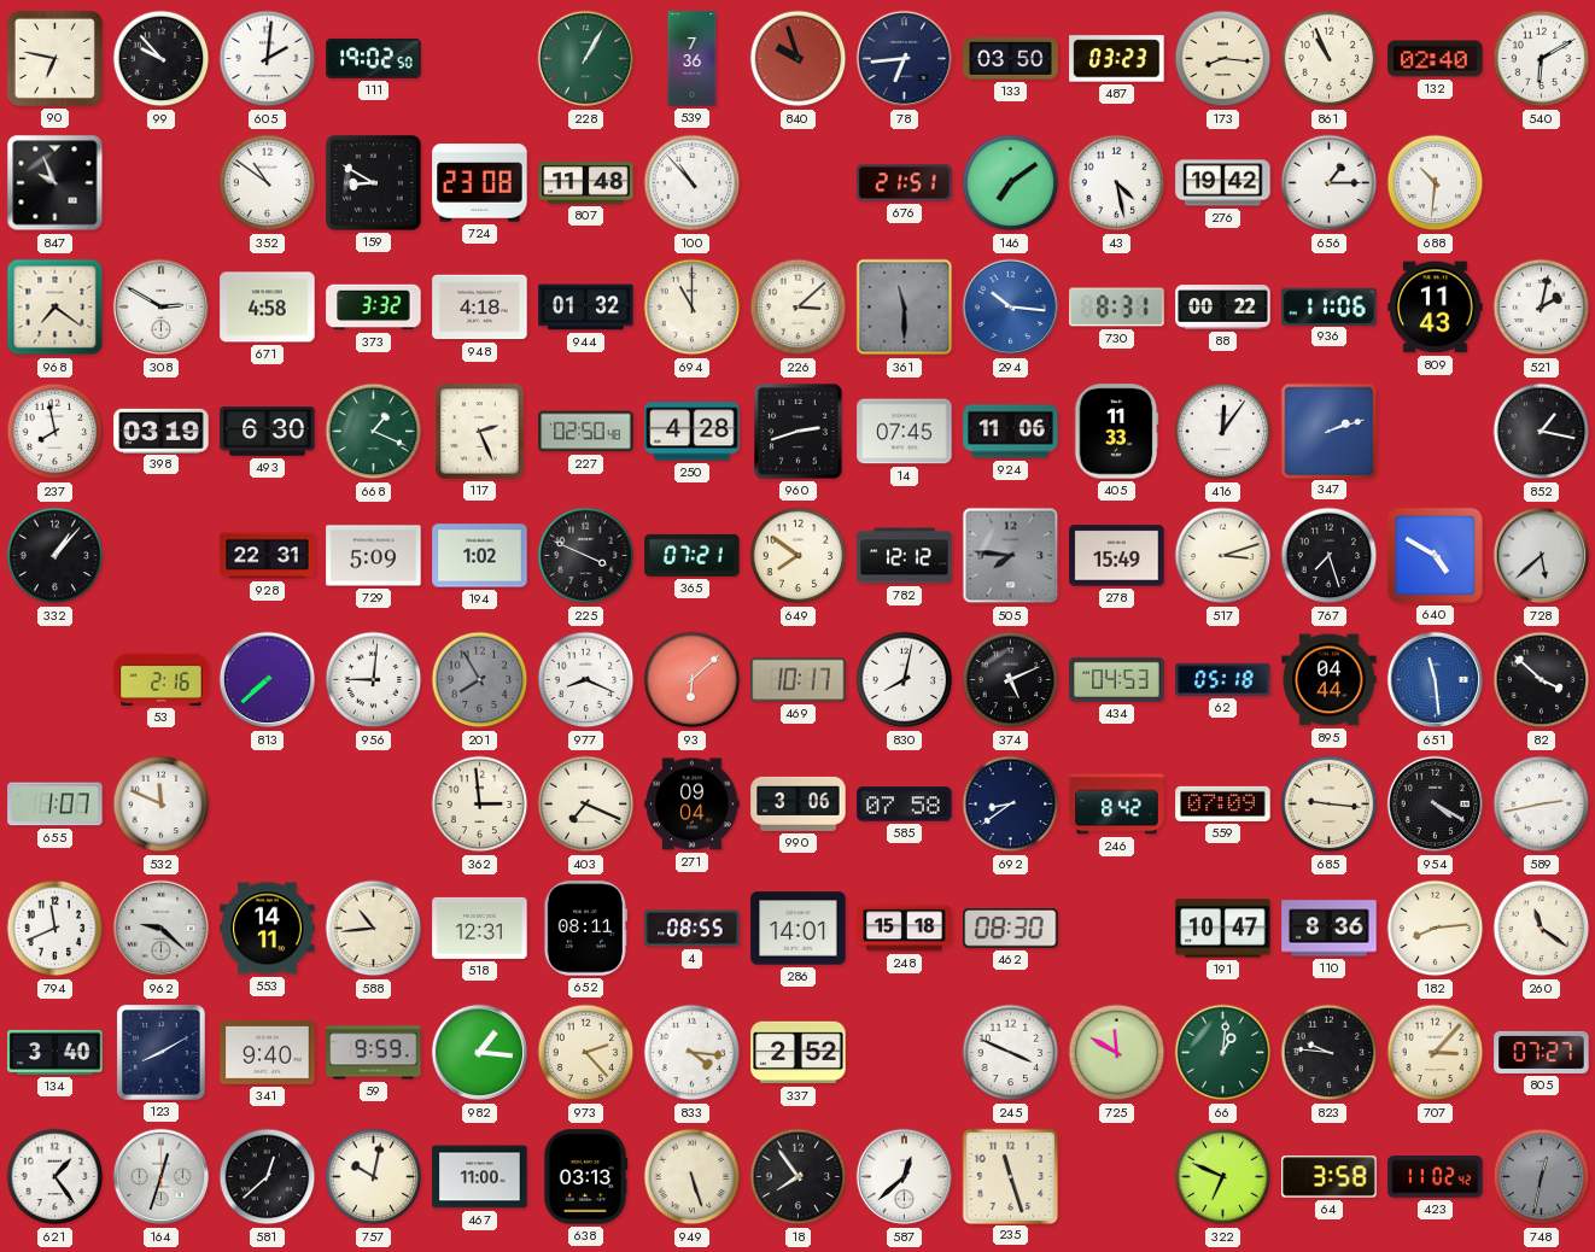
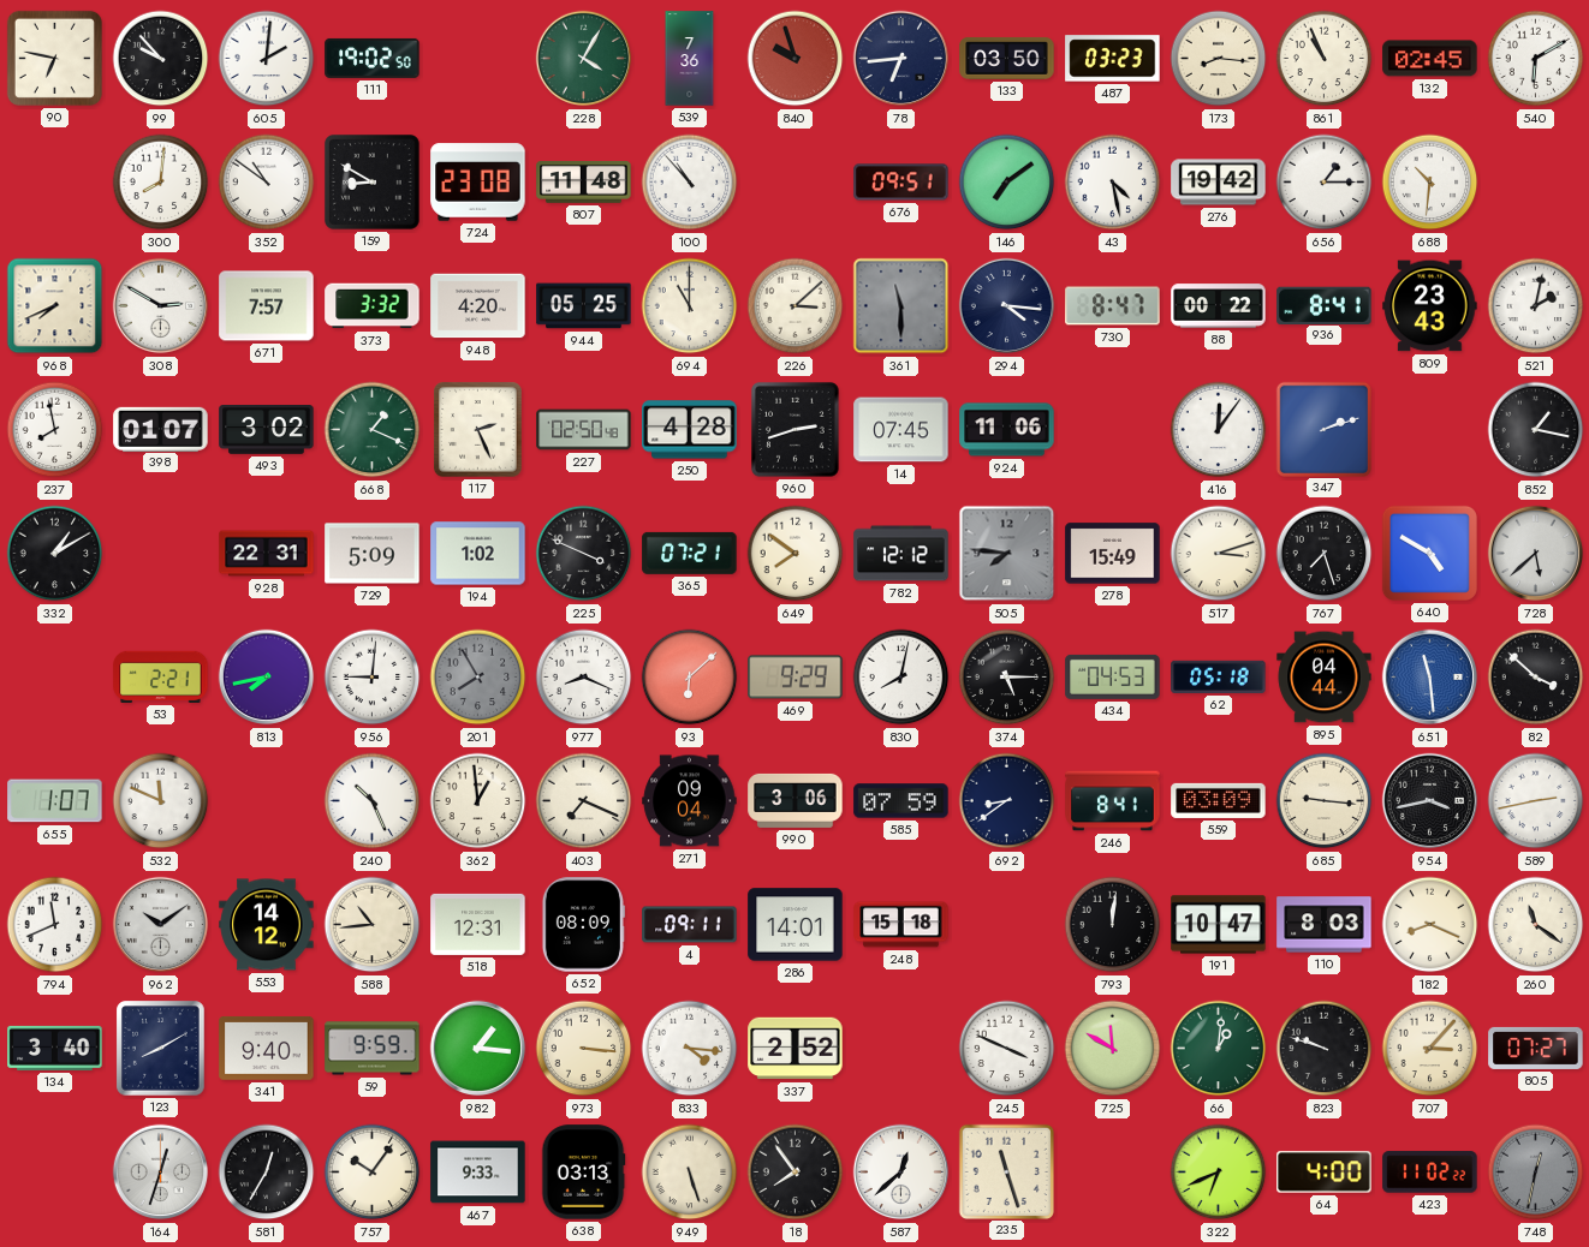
228: 1:05 -> 4:05 (584, 59)
132: 02:40 -> 02:45 (1430, 59)
847: 9:56 -> none (55, 183)
300: none -> 8:01 (161, 183)
676: 21:51 -> 09:51 (901, 183)
968: 7:21 -> 7:41 (55, 306)
671: 4:58 -> 7:57 (267, 306)
948: 4:18 -> 4:20 (478, 306)
944: 01:32 -> 05:25 (584, 306)
294: 10:16 -> 4:16 (1007, 306)
294 dial: blue -> navy (1007, 306)
730: 8:31 -> 8:47 (1113, 306)
936: 11:06 -> 8:41 (1325, 305)
809: 11:43 -> 23:43 (1430, 306)
398: 03:19 -> 01:07 (161, 429)
493: 6:30 -> 3:02 (267, 430)
405: 11:33 -> none (1116, 432)
332: 1:07 -> 1:10 (55, 554)
53: 2:16 -> 2:21 (161, 676)
813: 7:38 -> 7:43 (267, 678)
469: 10:17 -> 9:29 (796, 678)
374: 5:11 -> 5:15 (1007, 678)
240: none -> 10:26 (373, 801)
362: 2:59 -> 12:59 (478, 801)
585: 07:58 -> 07:59 (901, 801)
246: 8:42 -> 8:41 (1113, 801)
559: 07:09 -> 03:09 (1219, 800)
954: 4:20 -> 3:43 (1430, 801)
962: 9:22 -> 10:09 (161, 925)
553: 14:11 -> 14:12 (267, 925)
652: 08:11 -> 08:09 (583, 925)
4: 08:55 -> 09:11 (690, 925)
462: 08:30 -> none (1011, 929)
793: none -> 12:01 (1113, 925)
110: 8:36 -> 8:03 (1325, 925)
182: 8:14 -> 8:19 (1430, 925)
973: 2:23 -> 3:16 (584, 1049)
823: 9:46 -> 9:48 (1325, 1049)
621: 1:24 -> none (55, 1177)
581: 12:38 -> 12:35 (267, 1173)
757: 10:02 -> 10:06 (373, 1173)
467: 11:00 -> 9:33 (478, 1173)
322: 6:49 -> 6:41 (1219, 1173)
64: 3:58 -> 4:00 (1325, 1173)
423: 11:02:42 -> 11:02:22 (1430, 1173)
